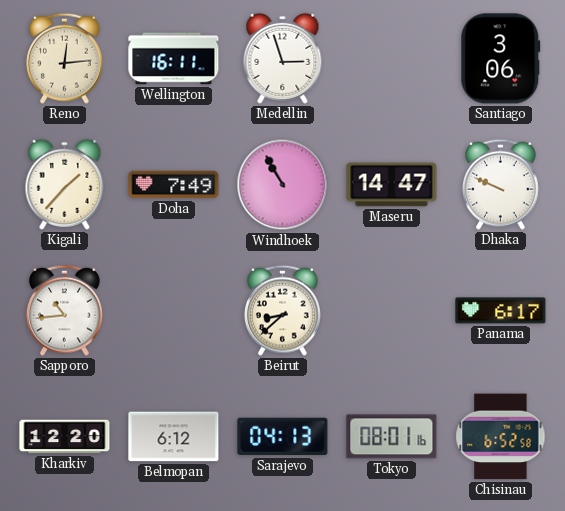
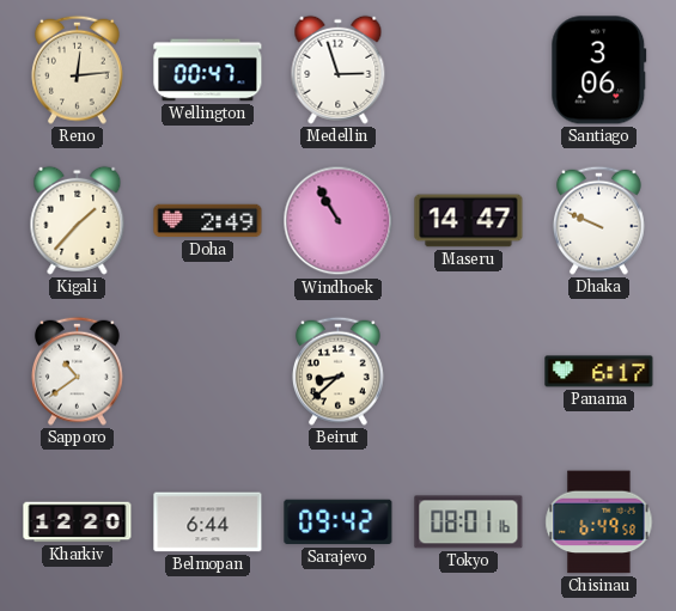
Wellington: 16:11 -> 00:47 (208, 71)
Doha: 7:49 -> 2:49 (208, 221)
Sapporo: 10:44 -> 10:39 (77, 371)
Belmopan: 6:12 -> 6:44 (208, 523)
Sarajevo: 04:13 -> 09:42 (339, 523)
Chisinau: 6:52 -> 6:49 (599, 523)
